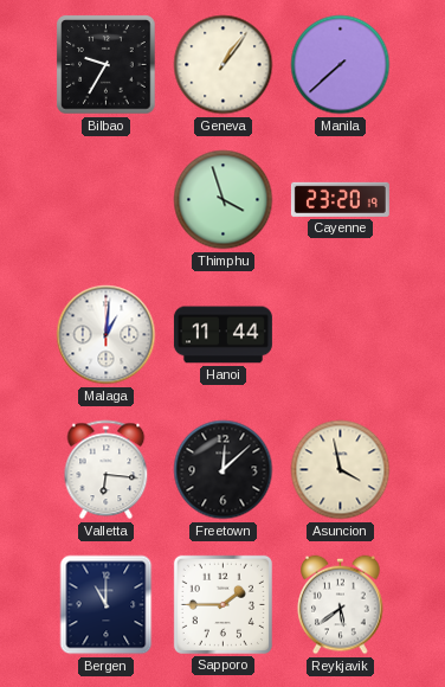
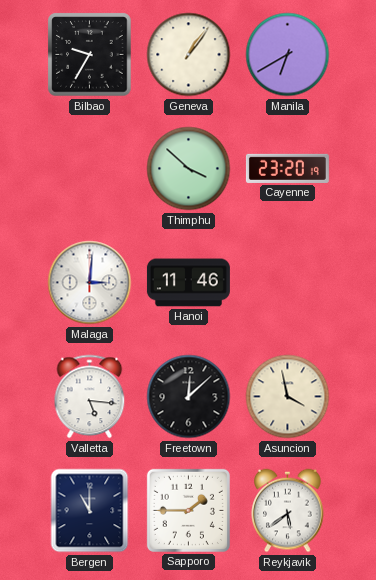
Manila: 7:38 -> 6:40 (288, 55)
Thimphu: 3:57 -> 3:52 (189, 169)
Malaga: 1:01 -> 3:01 (90, 283)
Hanoi: 11:44 -> 11:46 (188, 283)
Valletta: 6:16 -> 5:16 (90, 397)
